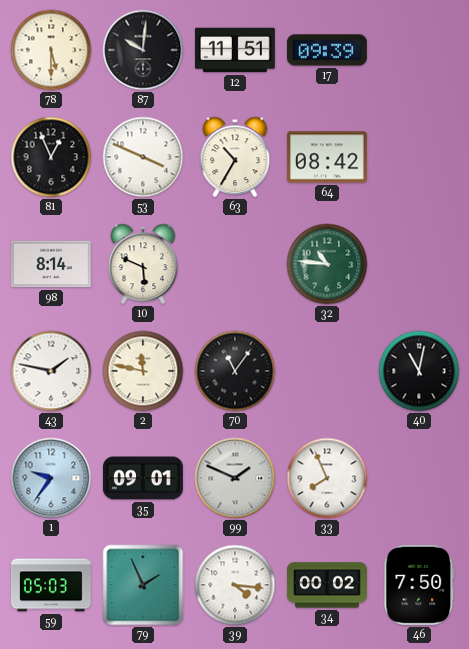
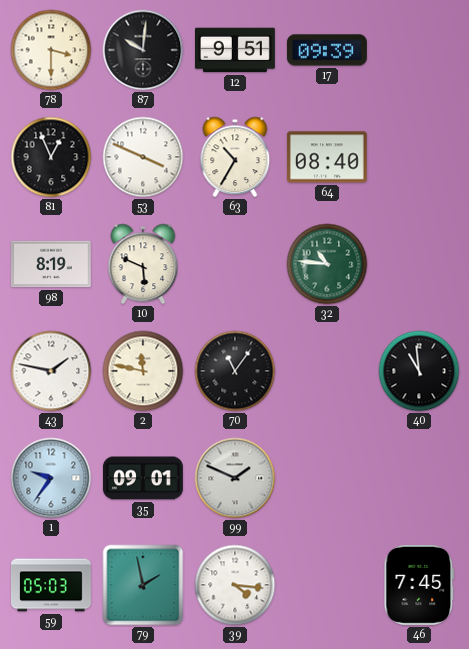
78: 5:30 -> 3:30 (51, 50)
12: 11:51 -> 9:51 (235, 50)
64: 08:42 -> 08:40 (327, 157)
98: 8:14 -> 8:19 (51, 264)
40: 11:02 -> 10:59 (419, 371)
33: 7:56 -> none (327, 478)
79: 1:56 -> 1:58 (143, 585)
34: 00:02 -> none (327, 585)
46: 7:50 -> 7:45 (419, 585)
